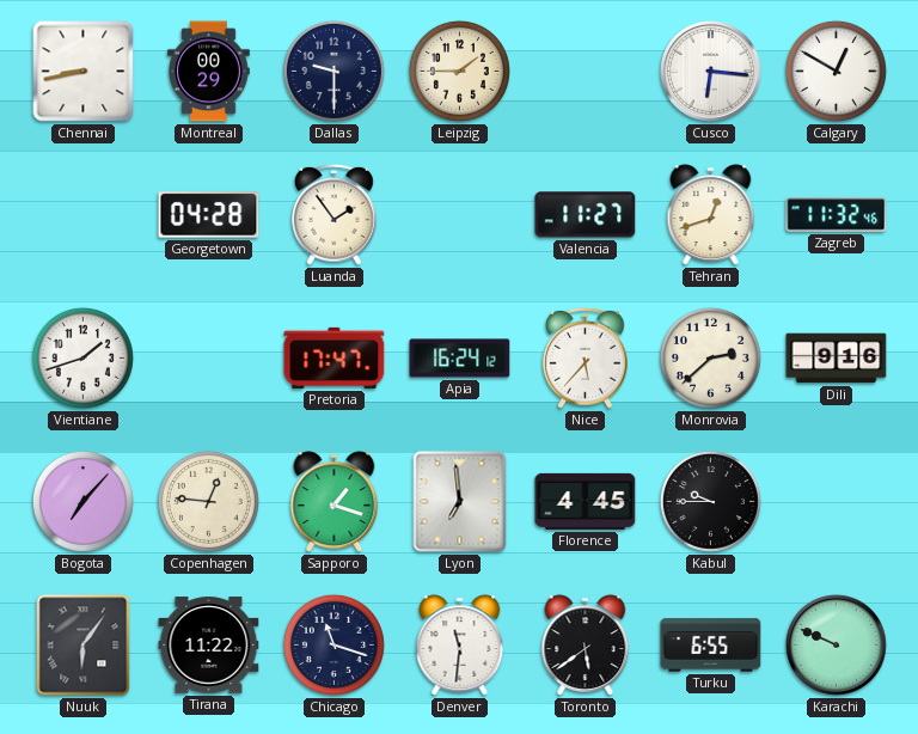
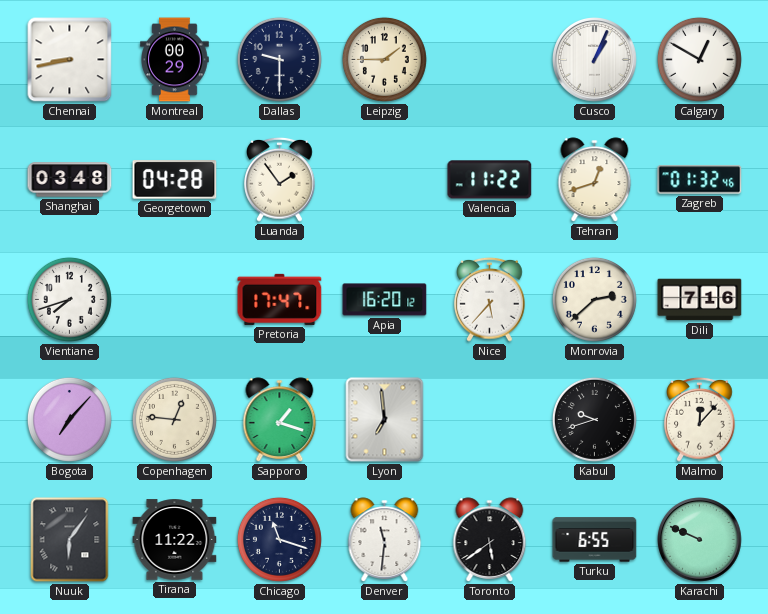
Cusco: 6:16 -> 1:04 (595, 60)
Shanghai: none -> 03:48 (70, 180)
Valencia: 11:27 -> 11:22 (490, 180)
Zagreb: 11:32 -> 01:32 (700, 180)
Vientiane: 1:42 -> 7:42 (69, 299)
Apia: 16:24 -> 16:20 (385, 300)
Dili: 9:16 -> 7:16 (700, 300)
Florence: 4:45 -> none (586, 501)
Kabul: 9:45 -> 9:42 (594, 419)
Malmo: none -> 12:07 (700, 419)
